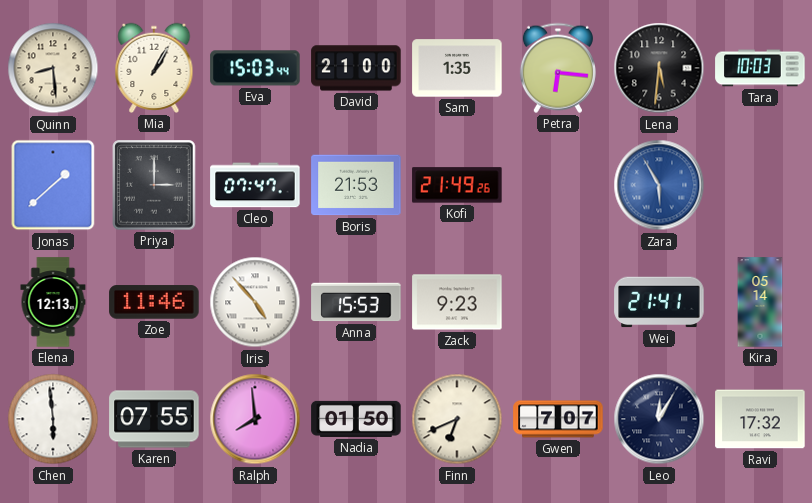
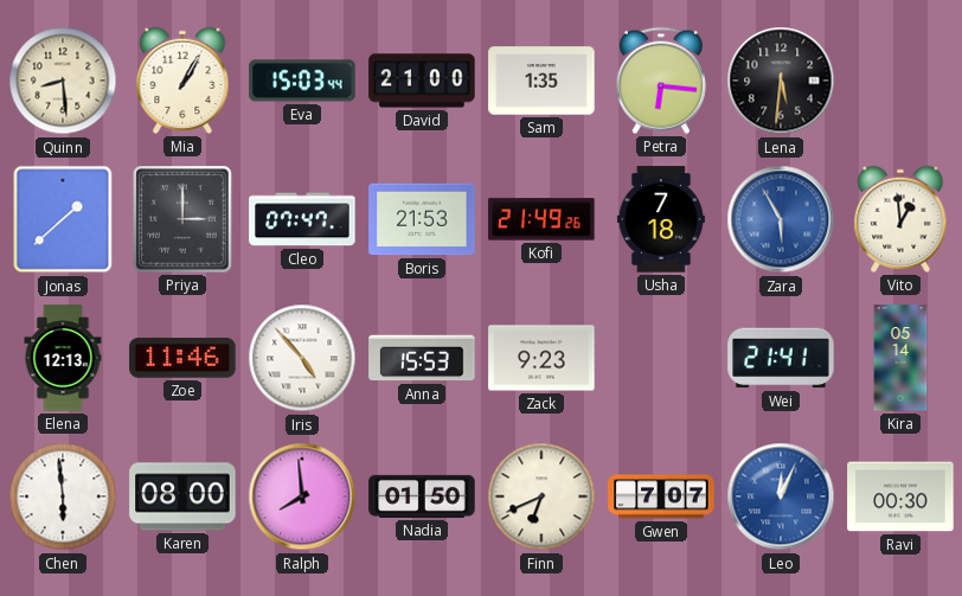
Tara: 10:03 -> none (760, 68)
Usha: none -> 7:18 (661, 219)
Vito: none -> 12:59 (900, 219)
Karen: 07:55 -> 08:00 (182, 496)
Leo: 12:05 -> 12:04 (781, 496)
Leo dial: navy -> blue (781, 496)
Ravi: 17:32 -> 00:30 (900, 496)
